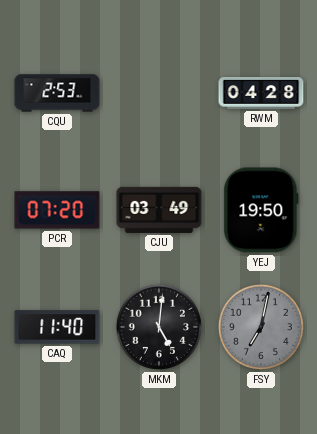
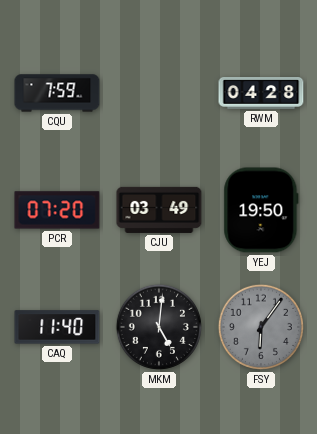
CQU: 2:53 -> 7:59 (57, 93)
FSY: 7:02 -> 6:06 (261, 327)
